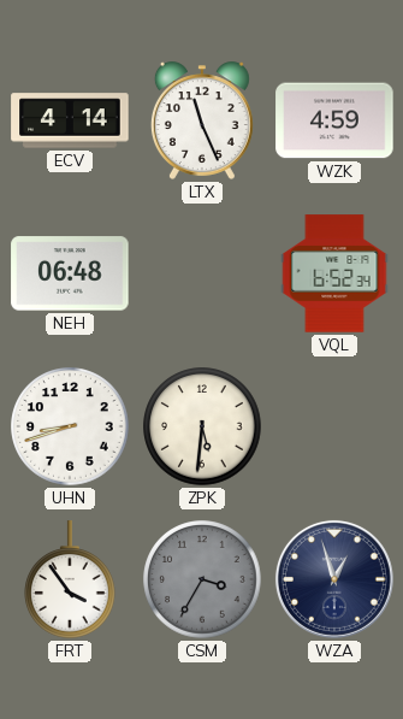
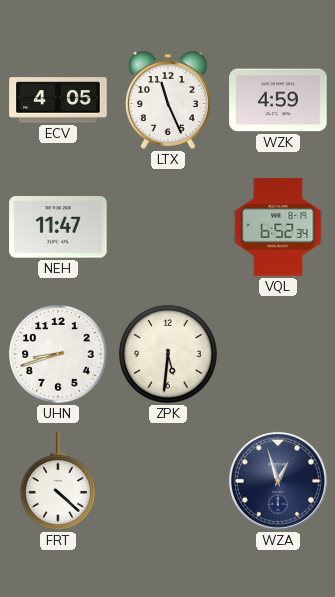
ECV: 4:14 -> 4:05 (58, 100)
NEH: 06:48 -> 11:47 (58, 227)
FRT: 3:54 -> 4:22 (59, 481)
CSM: 3:35 -> none (202, 579)
